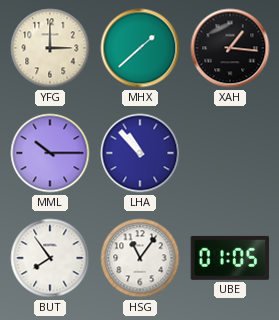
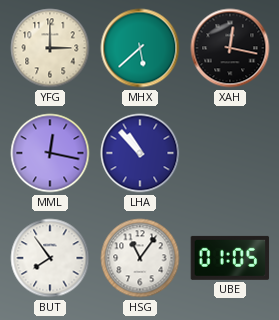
MHX: 1:38 -> 5:38 (140, 48)
XAH: 1:16 -> 12:17 (230, 48)
MML: 10:15 -> 12:17 (50, 153)
